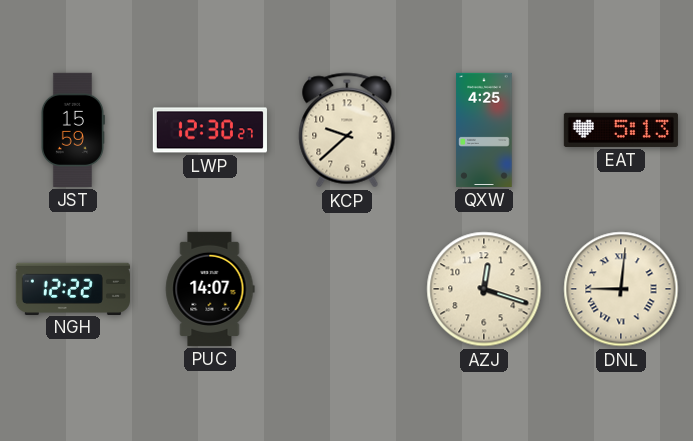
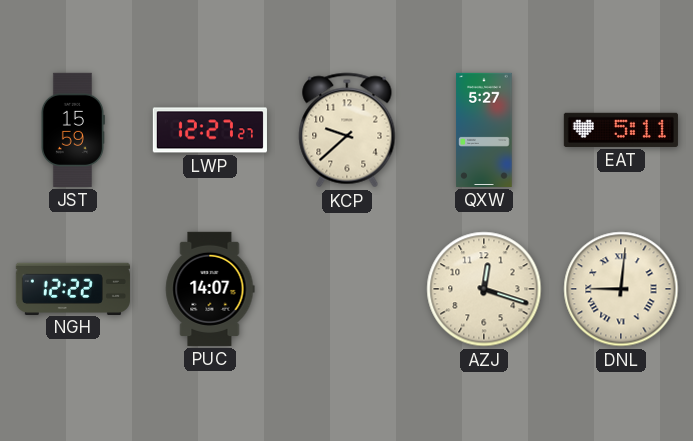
LWP: 12:30 -> 12:27 (210, 130)
QXW: 4:25 -> 5:27 (484, 130)
EAT: 5:13 -> 5:11 (621, 130)
